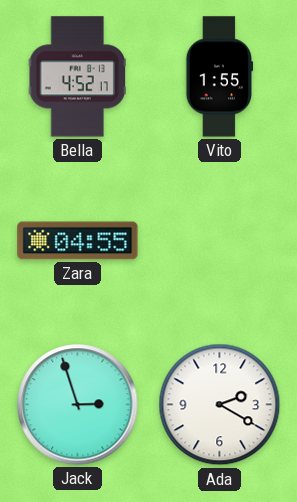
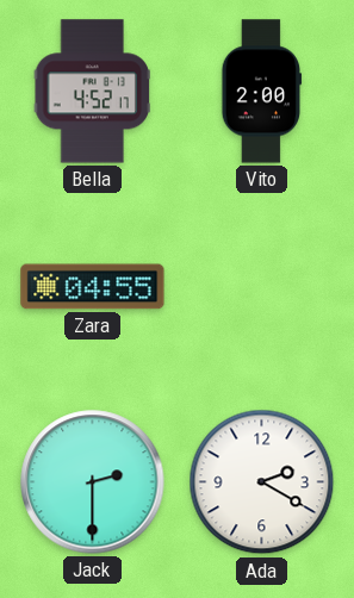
Vito: 1:55 -> 2:00 (262, 92)
Jack: 2:57 -> 2:30 (93, 482)
